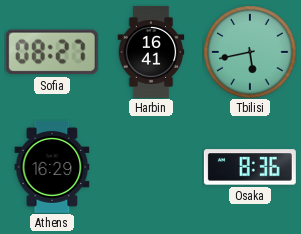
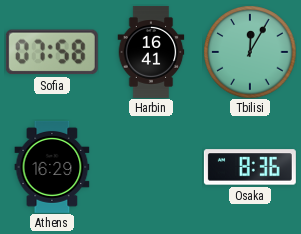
Sofia: 08:27 -> 07:58 (52, 52)
Tbilisi: 5:43 -> 12:05 (250, 52)
